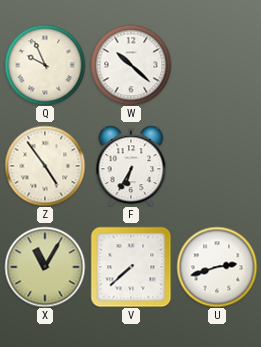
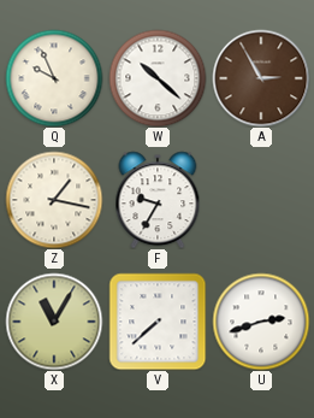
A: none -> 2:55 (261, 78)
Z: 4:54 -> 1:17 (54, 200)
F: 6:35 -> 9:35 (158, 200)
